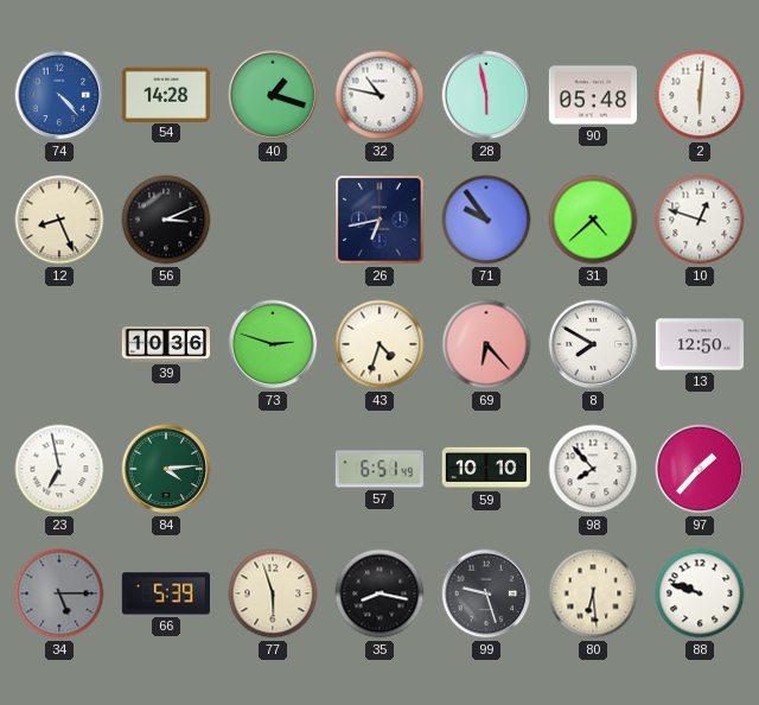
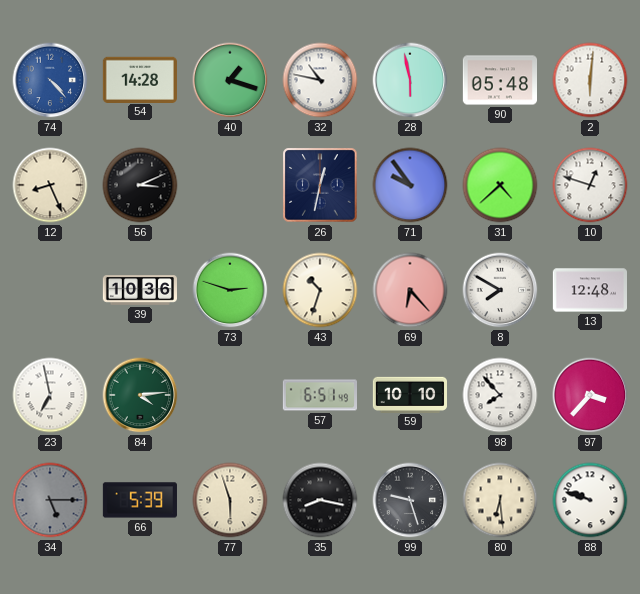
26: 6:43 -> 12:32 (320, 185)
43: 4:33 -> 10:33 (320, 290)
13: 12:50 -> 12:48 (589, 290)
97: 1:37 -> 3:37 (590, 395)
